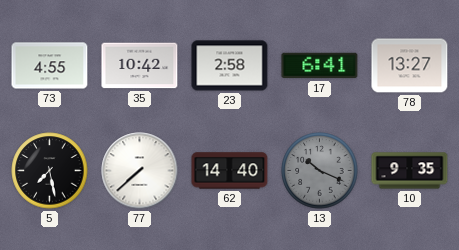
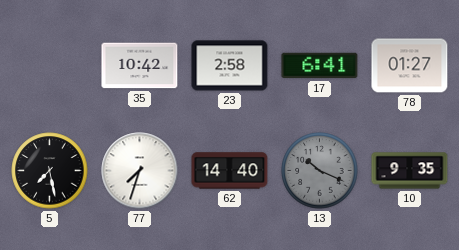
73: 4:55 -> none (50, 66)
78: 13:27 -> 01:27 (410, 66)
77: 7:38 -> 7:33 (140, 171)
